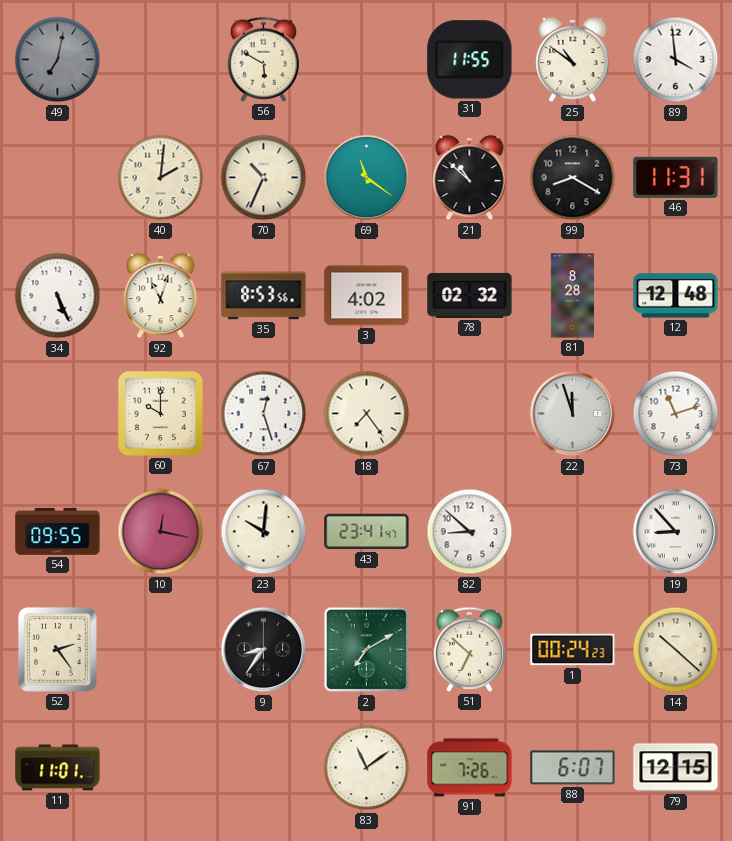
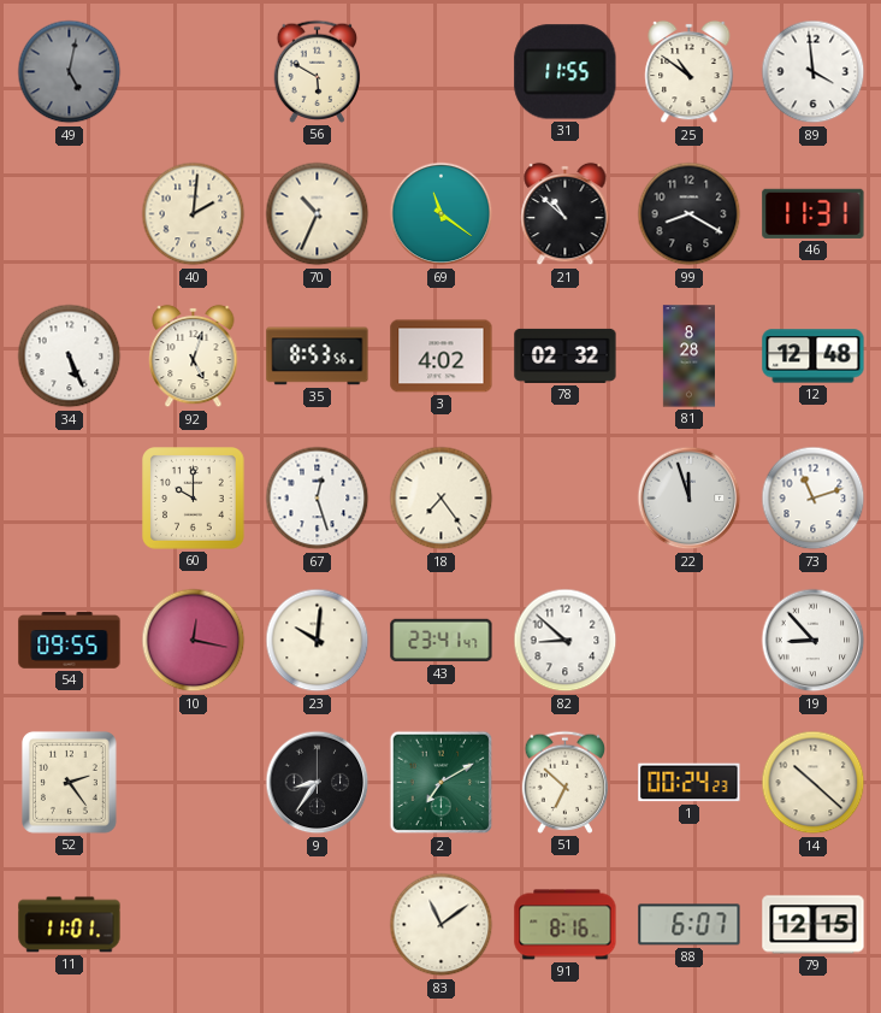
49: 7:02 -> 5:02 (70, 72)
92: 11:03 -> 5:03 (194, 357)
91: 7:26 -> 8:16 (566, 925)
